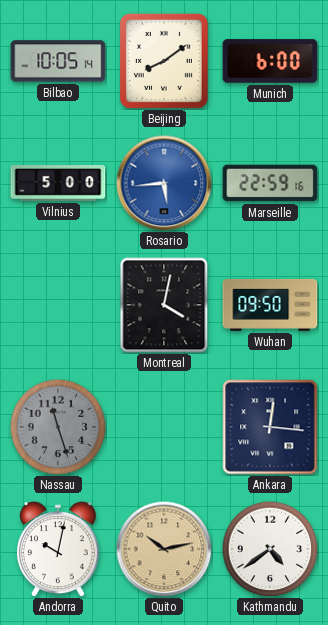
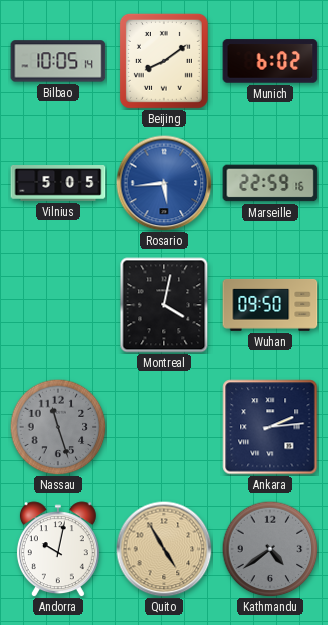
Munich: 6:00 -> 6:02 (270, 61)
Vilnius: 5:00 -> 5:05 (58, 183)
Ankara: 12:16 -> 2:14 (270, 427)
Quito: 10:13 -> 4:55 (164, 549)
Kathmandu dial: white -> grey (270, 549)
